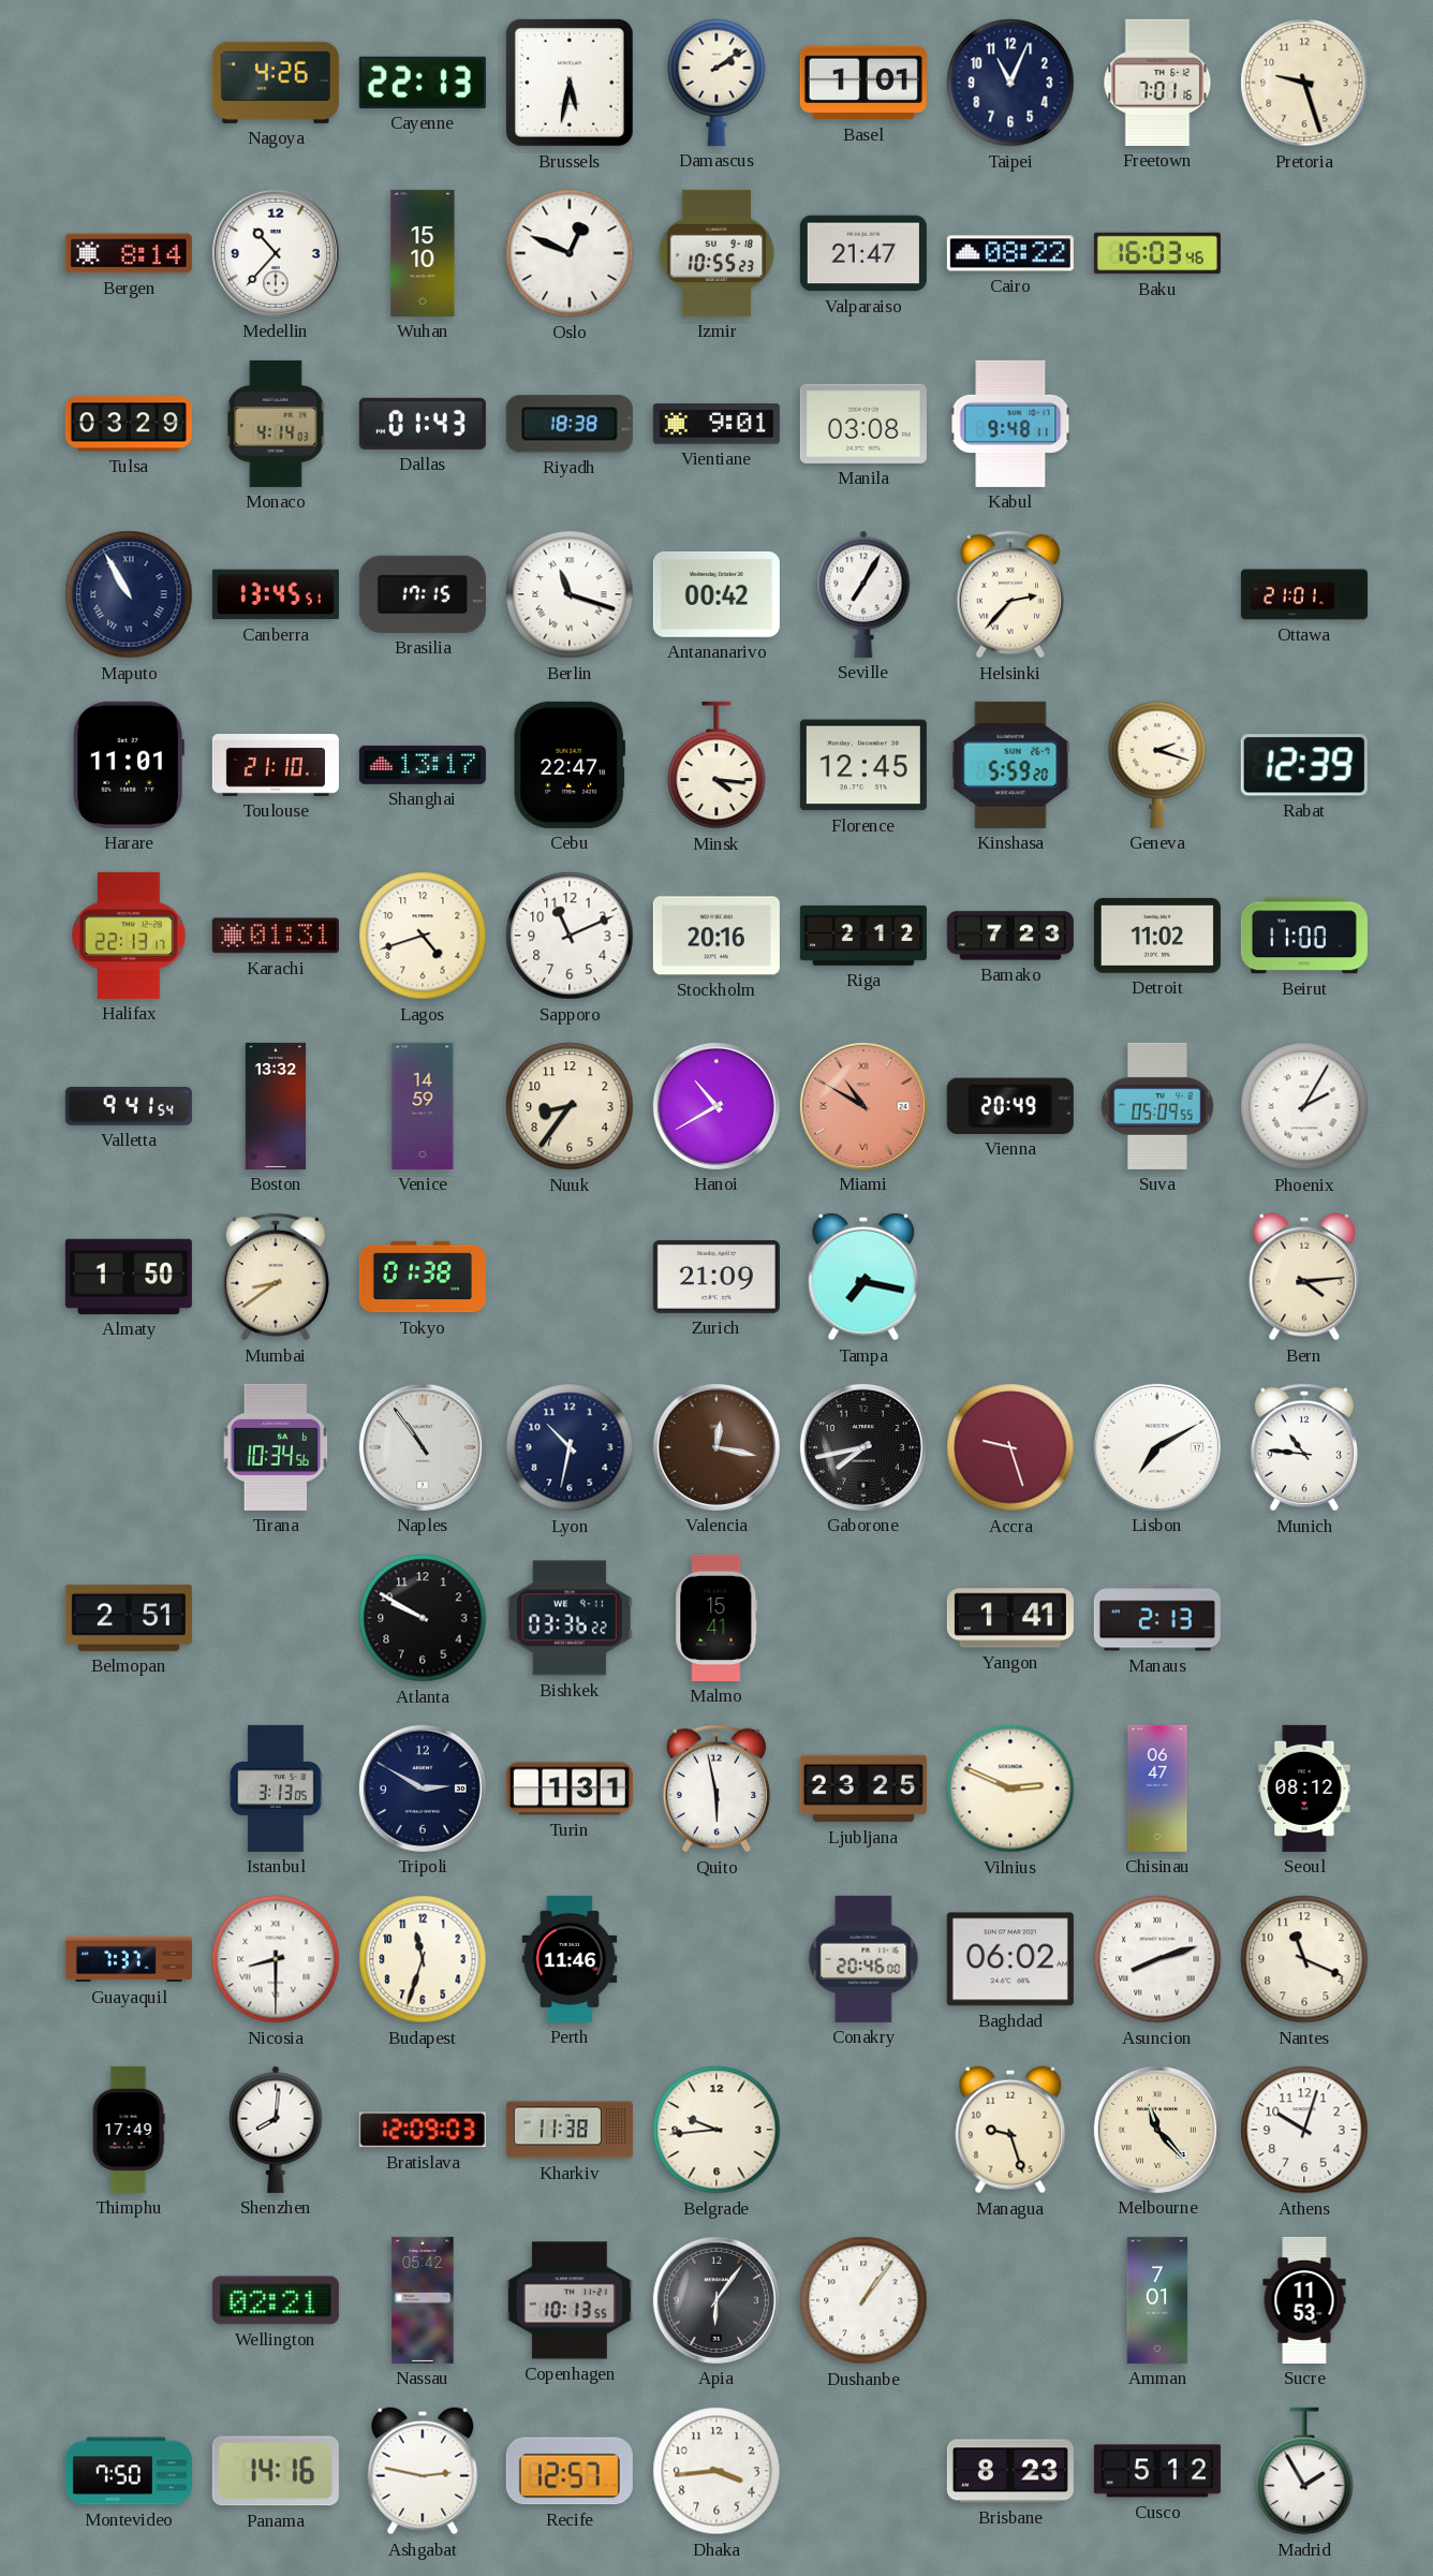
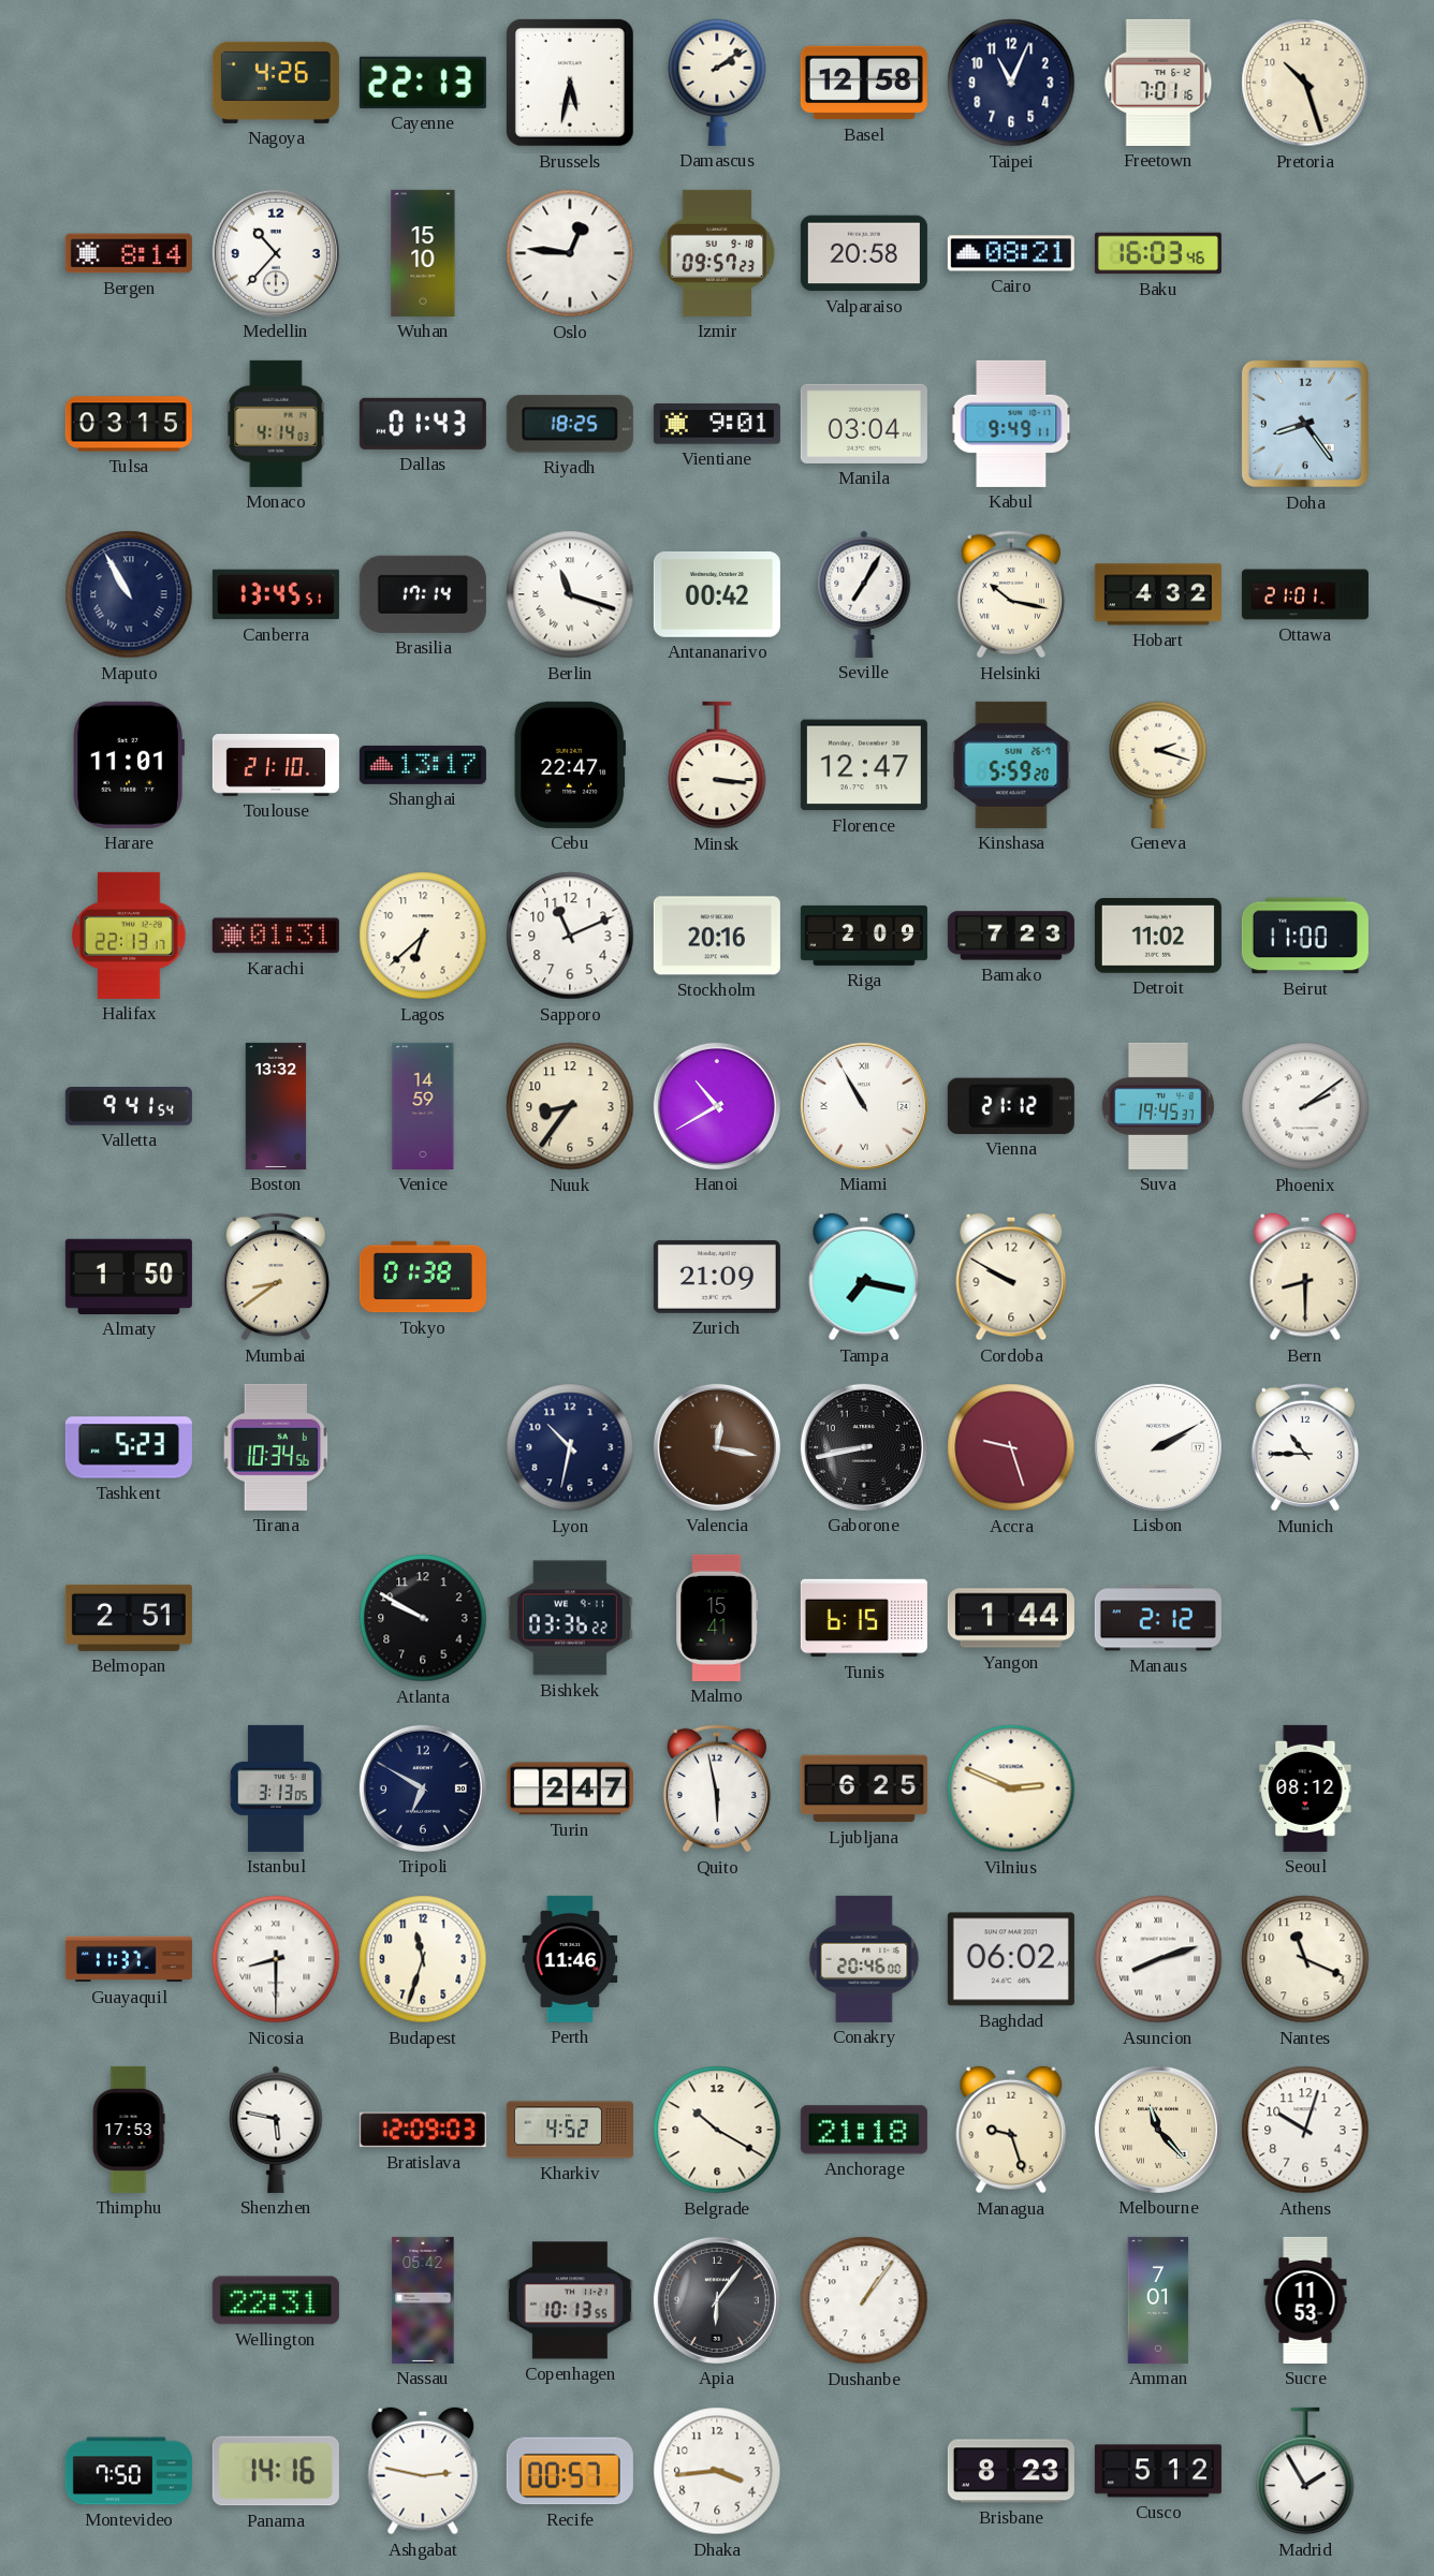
Basel: 1:01 -> 12:58 (864, 83)
Pretoria: 9:27 -> 10:27 (1305, 83)
Oslo: 12:49 -> 12:46 (570, 253)
Izmir: 10:55 -> 09:57 (717, 253)
Valparaiso: 21:47 -> 20:58 (864, 253)
Cairo: 08:22 -> 08:21 (1011, 253)
Tulsa: 03:29 -> 03:15 (129, 424)
Riyadh: 18:38 -> 18:25 (570, 424)
Manila: 03:08 -> 03:04 (864, 424)
Kabul: 9:48 -> 9:49 (1011, 424)
Doha: none -> 8:24 (1305, 424)
Brasilia: 17:15 -> 17:14 (423, 594)
Helsinki: 2:37 -> 10:17 (1011, 594)
Hobart: none -> 4:32 (1158, 594)
Minsk: 4:16 -> 3:16 (717, 765)
Florence: 12:45 -> 12:47 (864, 765)
Rabat: 12:39 -> none (1304, 765)
Lagos: 4:42 -> 6:38 (423, 936)
Riga: 2:12 -> 2:09 (864, 936)
Miami: 10:50 -> 10:55 (864, 1106)
Miami dial: salmon -> white (864, 1106)
Vienna: 20:49 -> 21:12 (1011, 1106)
Suva: 05:09 -> 19:45 (1158, 1106)
Phoenix: 2:05 -> 2:09 (1305, 1106)
Cordoba: none -> 9:50 (1011, 1277)
Bern: 4:14 -> 8:30 (1305, 1277)
Tashkent: none -> 5:23 (129, 1447)
Naples: 10:54 -> none (423, 1447)
Gaborone: 7:43 -> 8:43 (864, 1447)
Lisbon: 7:10 -> 2:10 (1158, 1447)
Munich: 10:46 -> 10:45 (1305, 1447)
Tunis: none -> 6:15 (864, 1618)
Yangon: 1:41 -> 1:44 (1011, 1618)
Manaus: 2:13 -> 2:12 (1158, 1618)
Tripoli: 2:50 -> 6:50 (423, 1789)
Turin: 1:31 -> 2:47 (570, 1789)
Ljubljana: 23:25 -> 6:25 (864, 1789)
Chisinau: 06:47 -> none (1157, 1789)
Guayaquil: 7:37 -> 11:37 (129, 1959)
Thimphu: 17:49 -> 17:53 (129, 2130)
Shenzhen: 8:01 -> 5:47 (276, 2130)
Kharkiv: 11:38 -> 4:52 (570, 2130)
Belgrade: 9:44 -> 10:20 (717, 2130)
Anchorage: none -> 21:18 (864, 2130)
Wellington: 02:21 -> 22:31 (276, 2300)
Recife: 12:57 -> 00:57 (570, 2471)
